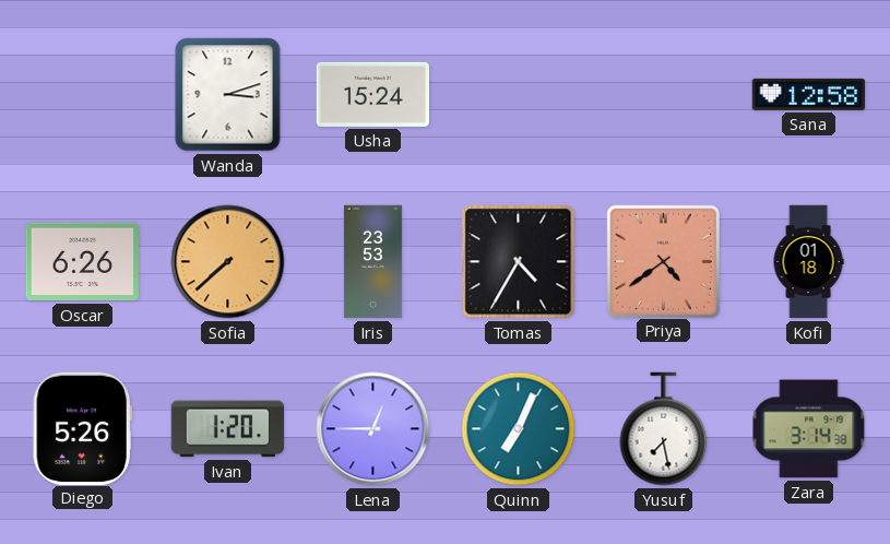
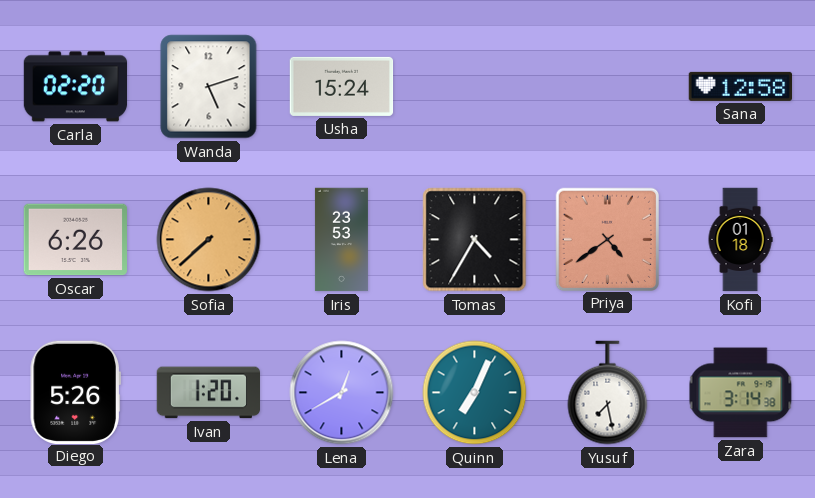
Carla: none -> 02:20 (76, 87)
Wanda: 3:12 -> 5:12 (209, 87)
Lena: 12:45 -> 12:40 (342, 393)
